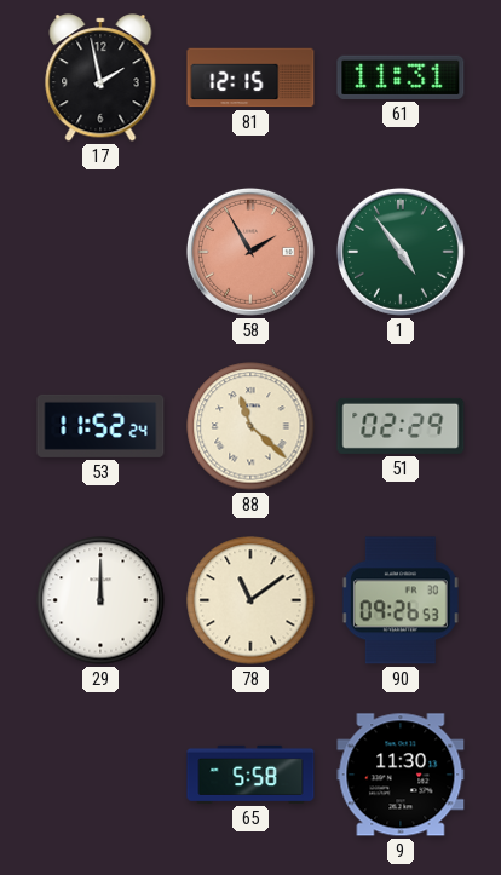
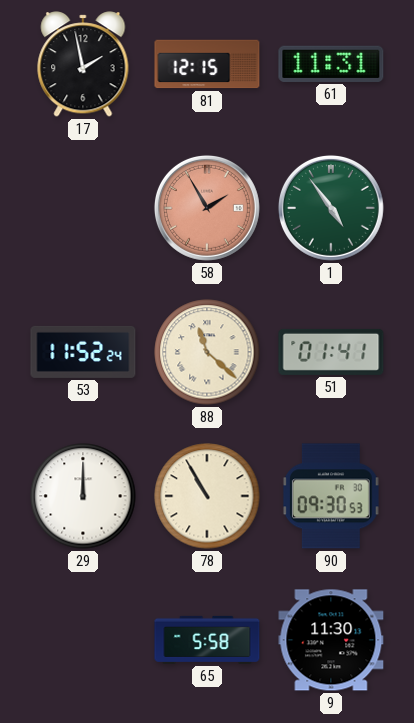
51: 02:29 -> 01:41 (331, 352)
78: 11:09 -> 10:55 (207, 496)
90: 09:26 -> 09:30 (331, 496)
